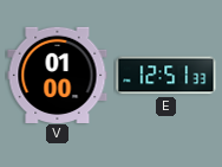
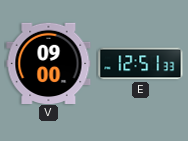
V: 01:00 -> 09:00 (49, 63)
